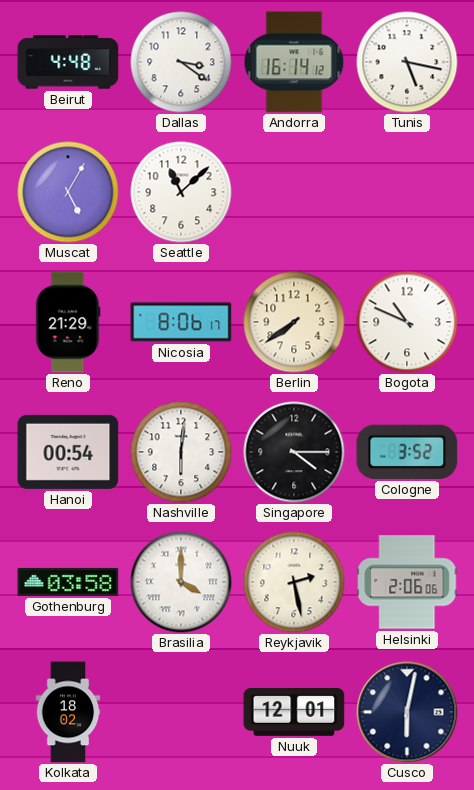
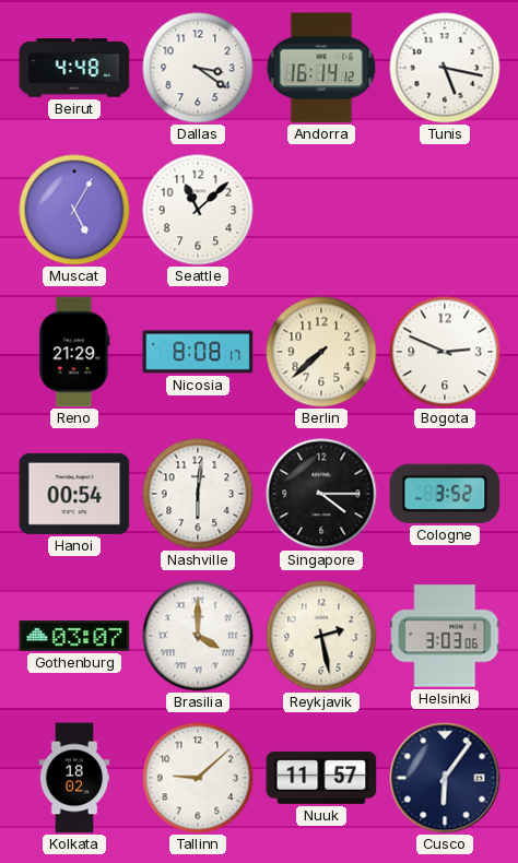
Nicosia: 8:06 -> 8:08 (198, 352)
Berlin: 7:39 -> 7:38 (321, 352)
Bogota: 10:49 -> 2:49 (445, 352)
Gothenburg: 03:58 -> 03:07 (74, 636)
Helsinki: 2:06 -> 3:03 (445, 636)
Tallinn: none -> 9:08 (198, 778)
Nuuk: 12:01 -> 11:57 (321, 778)
Cusco: 6:02 -> 6:06 (445, 778)
